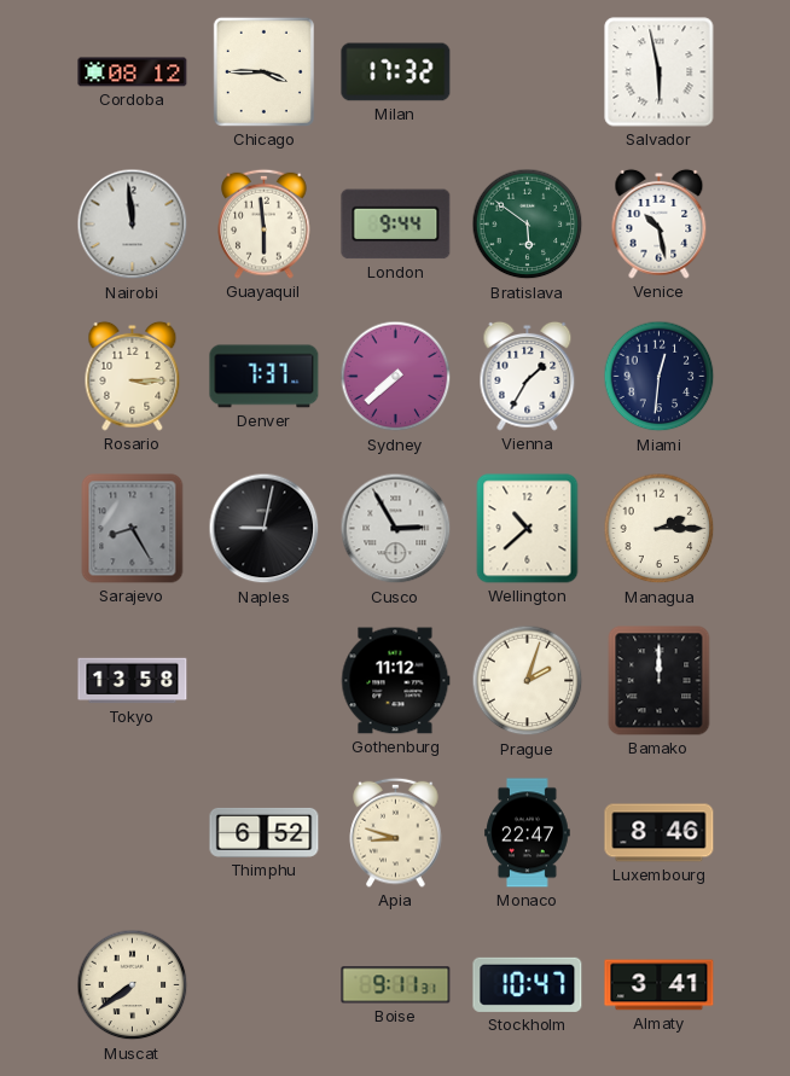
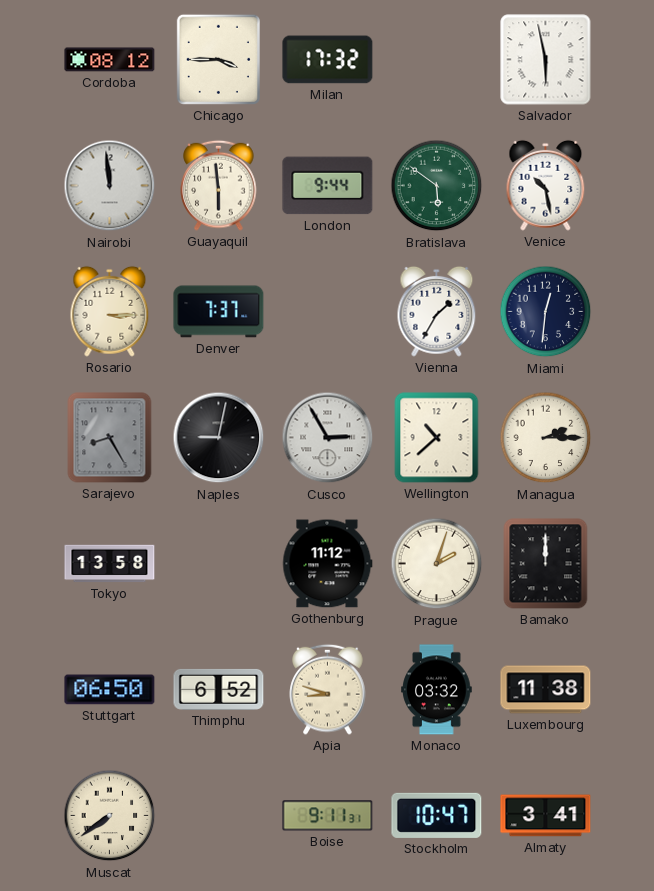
Sydney: 7:38 -> none (396, 377)
Stuttgart: none -> 06:50 (110, 690)
Monaco: 22:47 -> 03:32 (437, 690)
Luxembourg: 8:46 -> 11:38 (546, 690)
